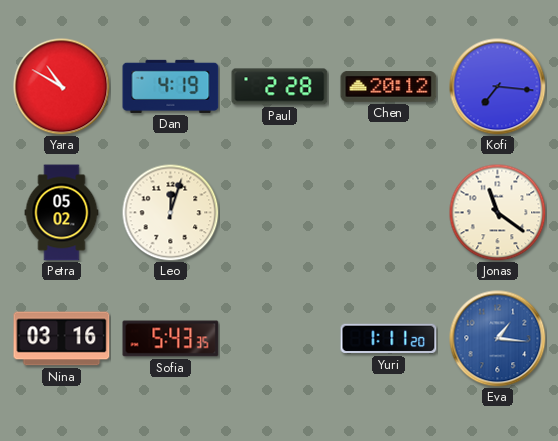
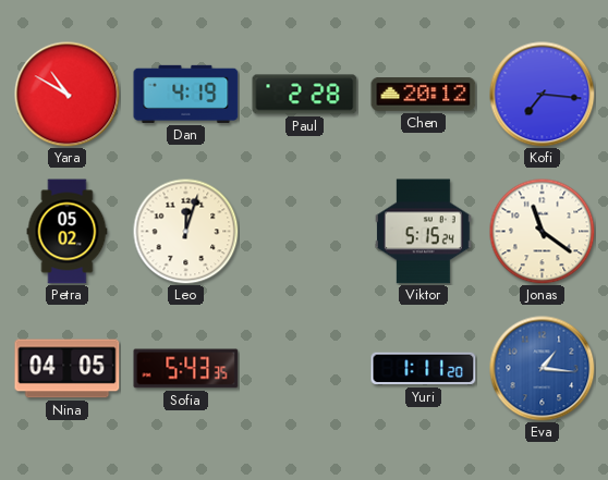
Viktor: none -> 5:15 (423, 232)
Nina: 03:16 -> 04:05 (68, 369)
